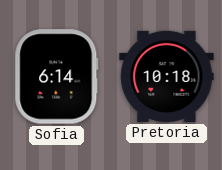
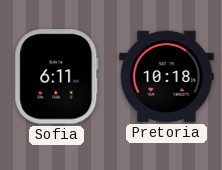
Sofia: 6:14 -> 6:11 (57, 77)
